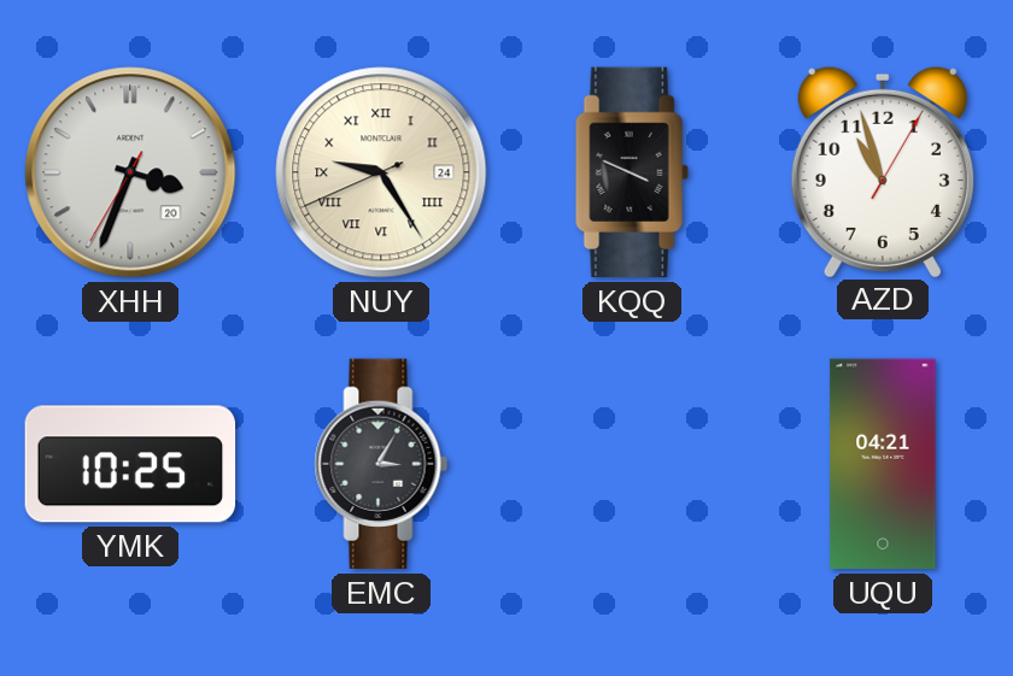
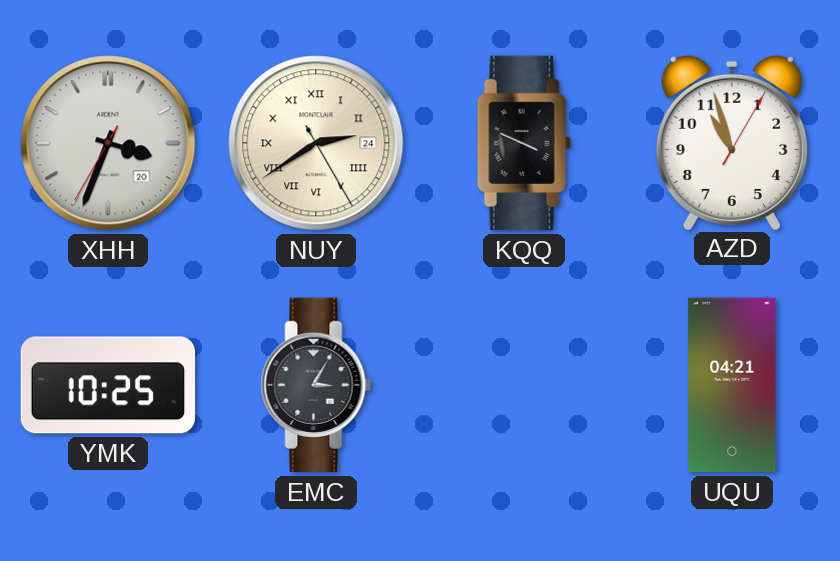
NUY: 9:24 -> 2:39 (316, 143)
